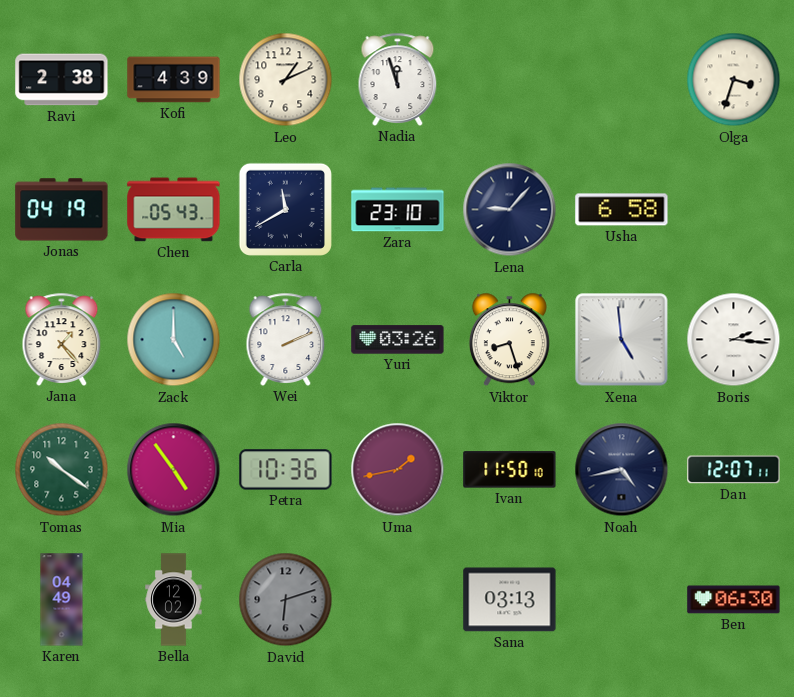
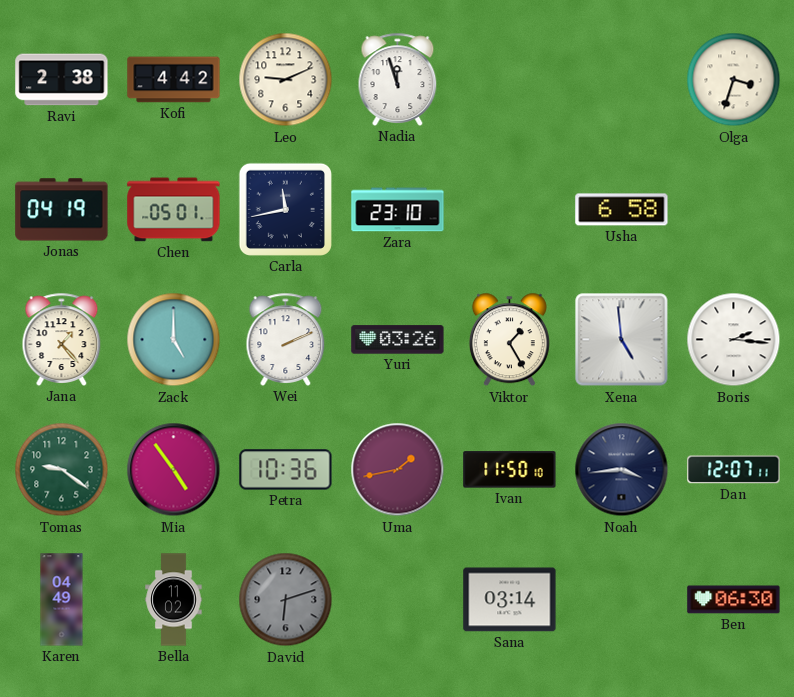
Kofi: 4:39 -> 4:42 (174, 80)
Leo: 1:11 -> 9:11 (286, 80)
Chen: 05:43 -> 05:01 (174, 210)
Carla: 11:40 -> 11:43 (285, 209)
Lena: 9:07 -> none (510, 210)
Viktor: 8:27 -> 1:25 (509, 340)
Tomas: 10:21 -> 9:21 (62, 470)
Noah: 4:43 -> 3:44 (622, 470)
Bella: 12:02 -> 11:02 (174, 600)
Sana: 03:13 -> 03:14 (510, 600)
